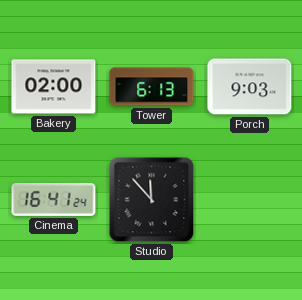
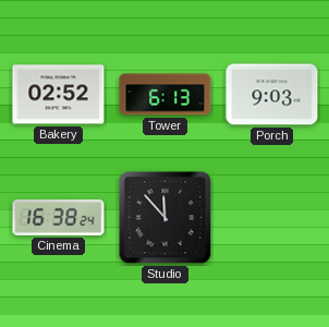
Bakery: 02:00 -> 02:52 (59, 95)
Cinema: 16:41 -> 16:38 (59, 217)
